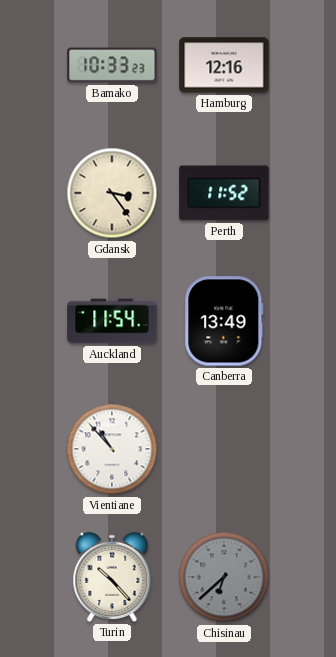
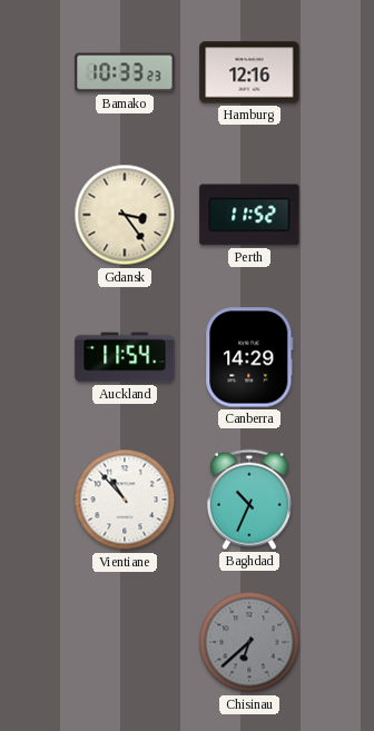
Canberra: 13:49 -> 14:29 (249, 357)
Baghdad: none -> 10:34 (249, 500)
Turin: 10:23 -> none (112, 577)
